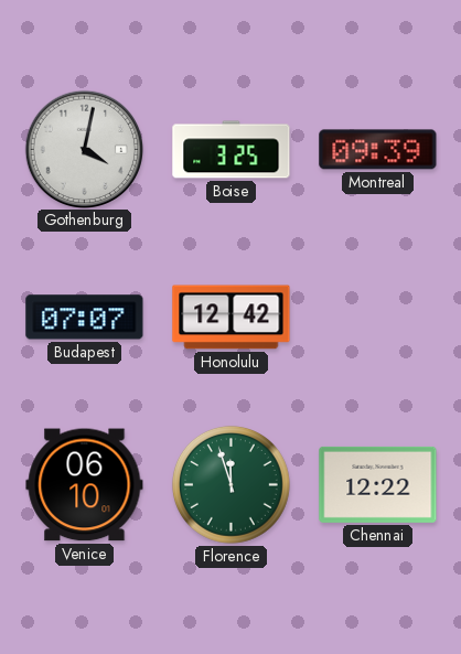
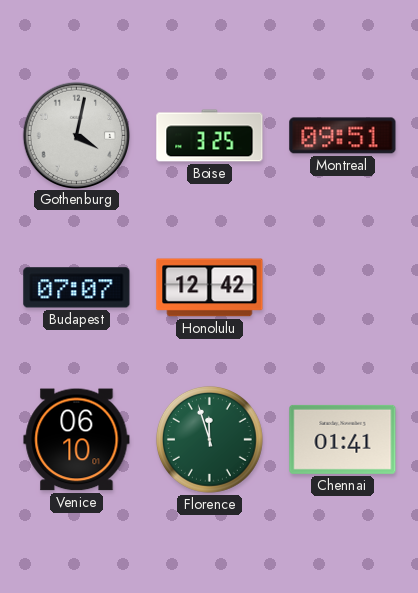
Montreal: 09:39 -> 09:51 (343, 136)
Chennai: 12:22 -> 01:41 (343, 439)
